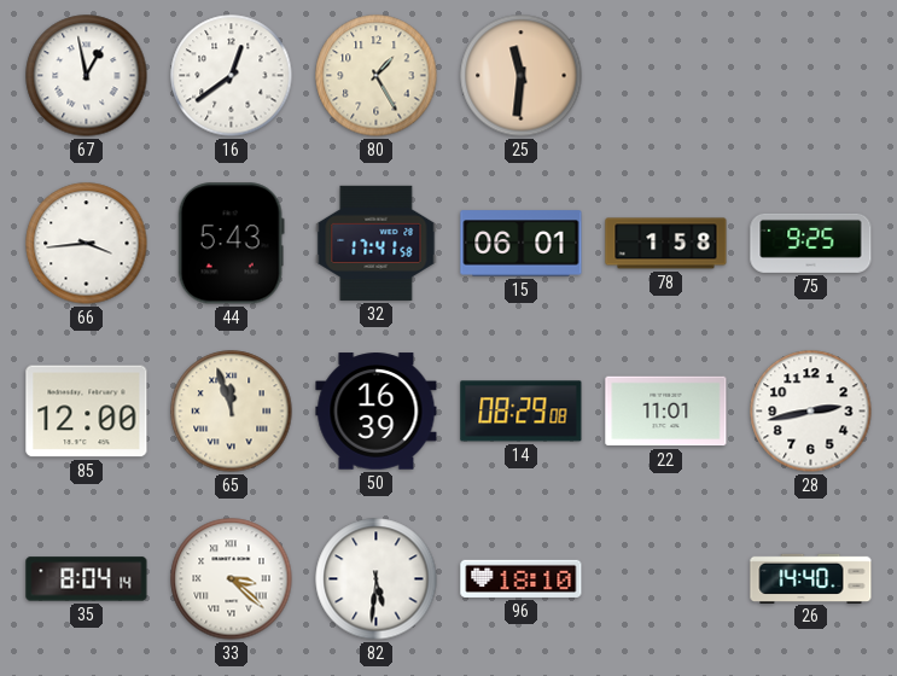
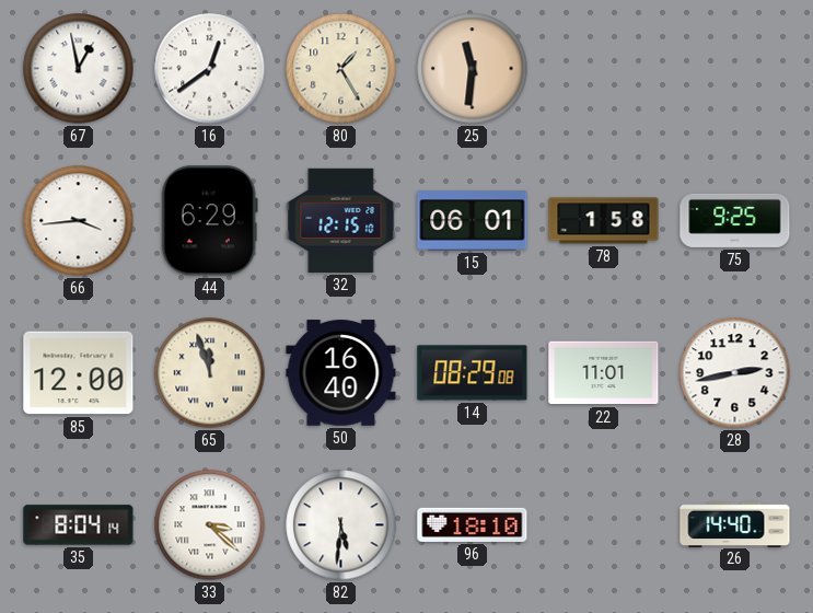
44: 5:43 -> 6:29 (209, 221)
32: 17:41 -> 12:15 (341, 220)
50: 16:39 -> 16:40 (341, 373)
